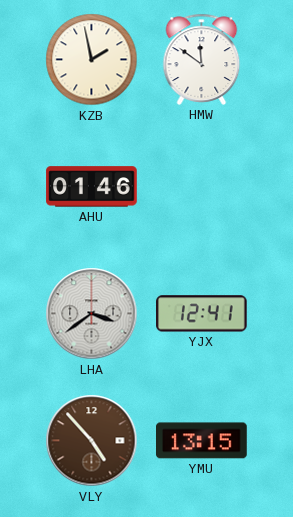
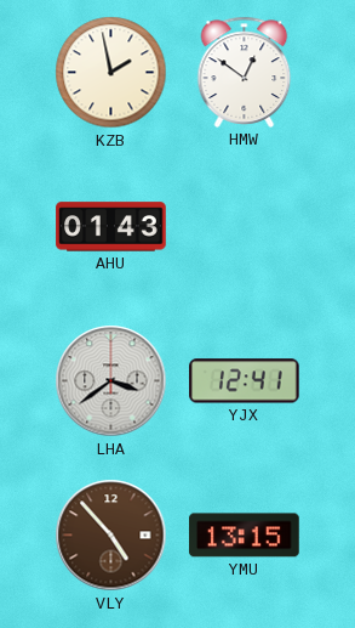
HMW: 11:51 -> 12:51 (245, 72)
AHU: 01:46 -> 01:43 (111, 227)
